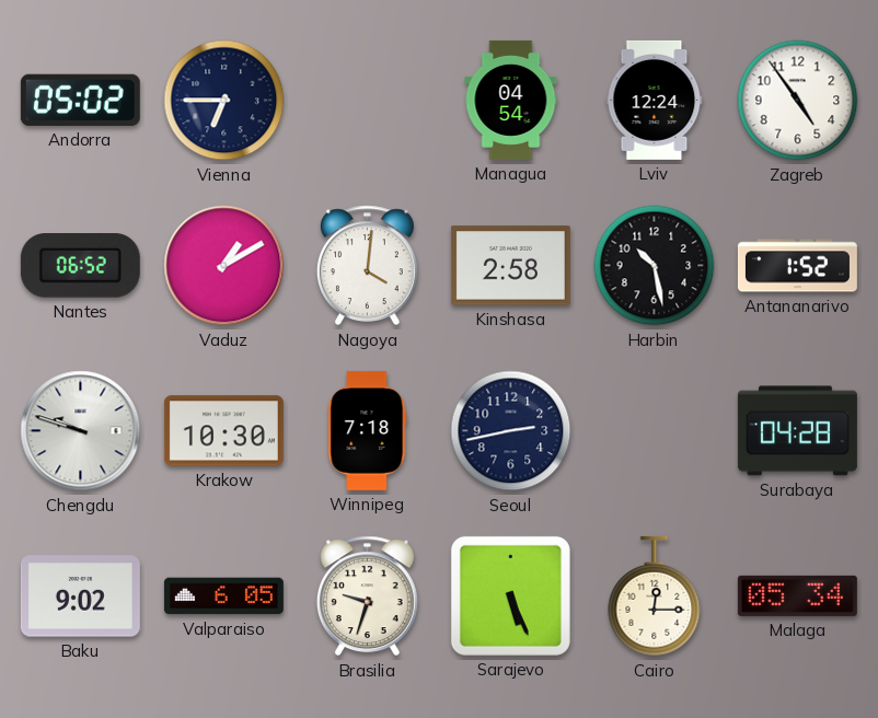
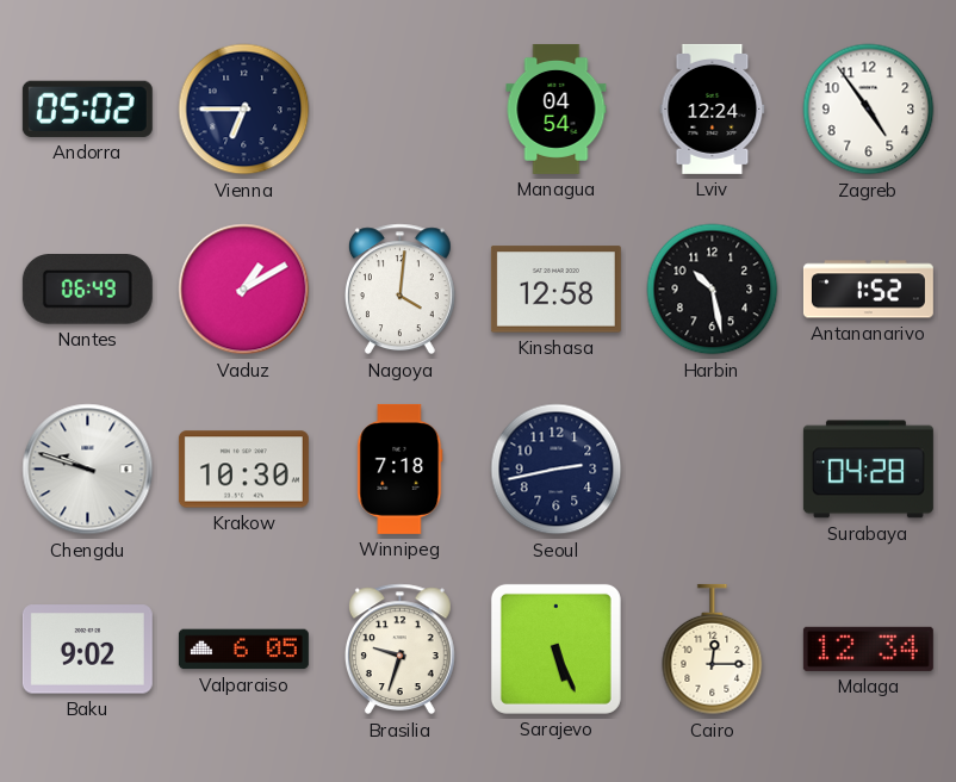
Nantes: 06:52 -> 06:49 (87, 290)
Kinshasa: 2:58 -> 12:58 (555, 290)
Malaga: 05:34 -> 12:34 (868, 648)
